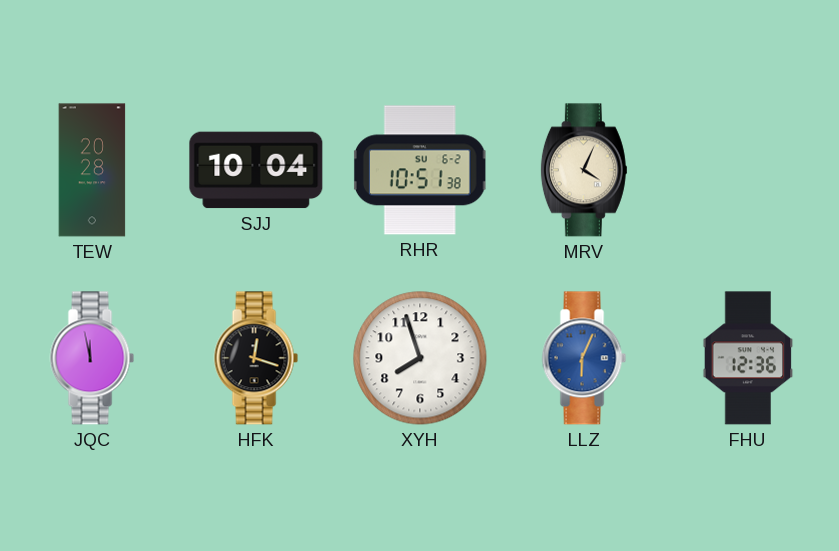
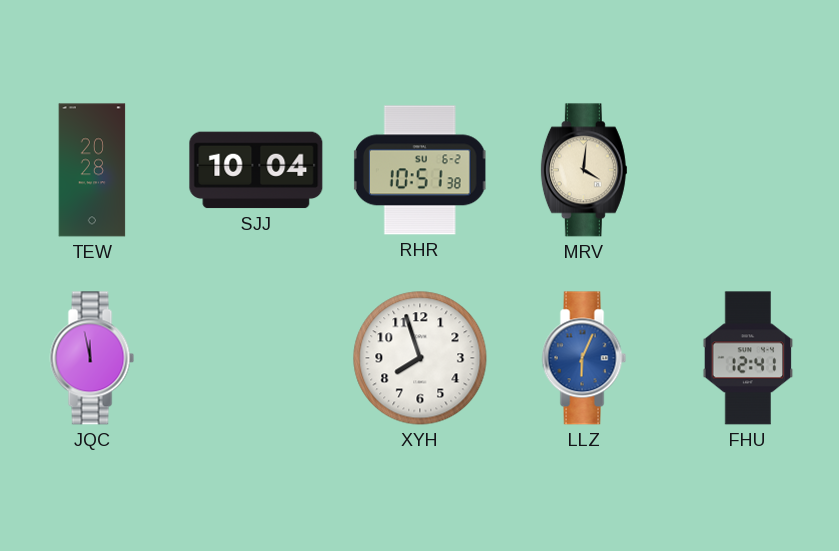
MRV: 4:04 -> 4:01 (584, 170)
HFK: 12:18 -> none (256, 358)
FHU: 12:36 -> 12:41 (748, 358)
